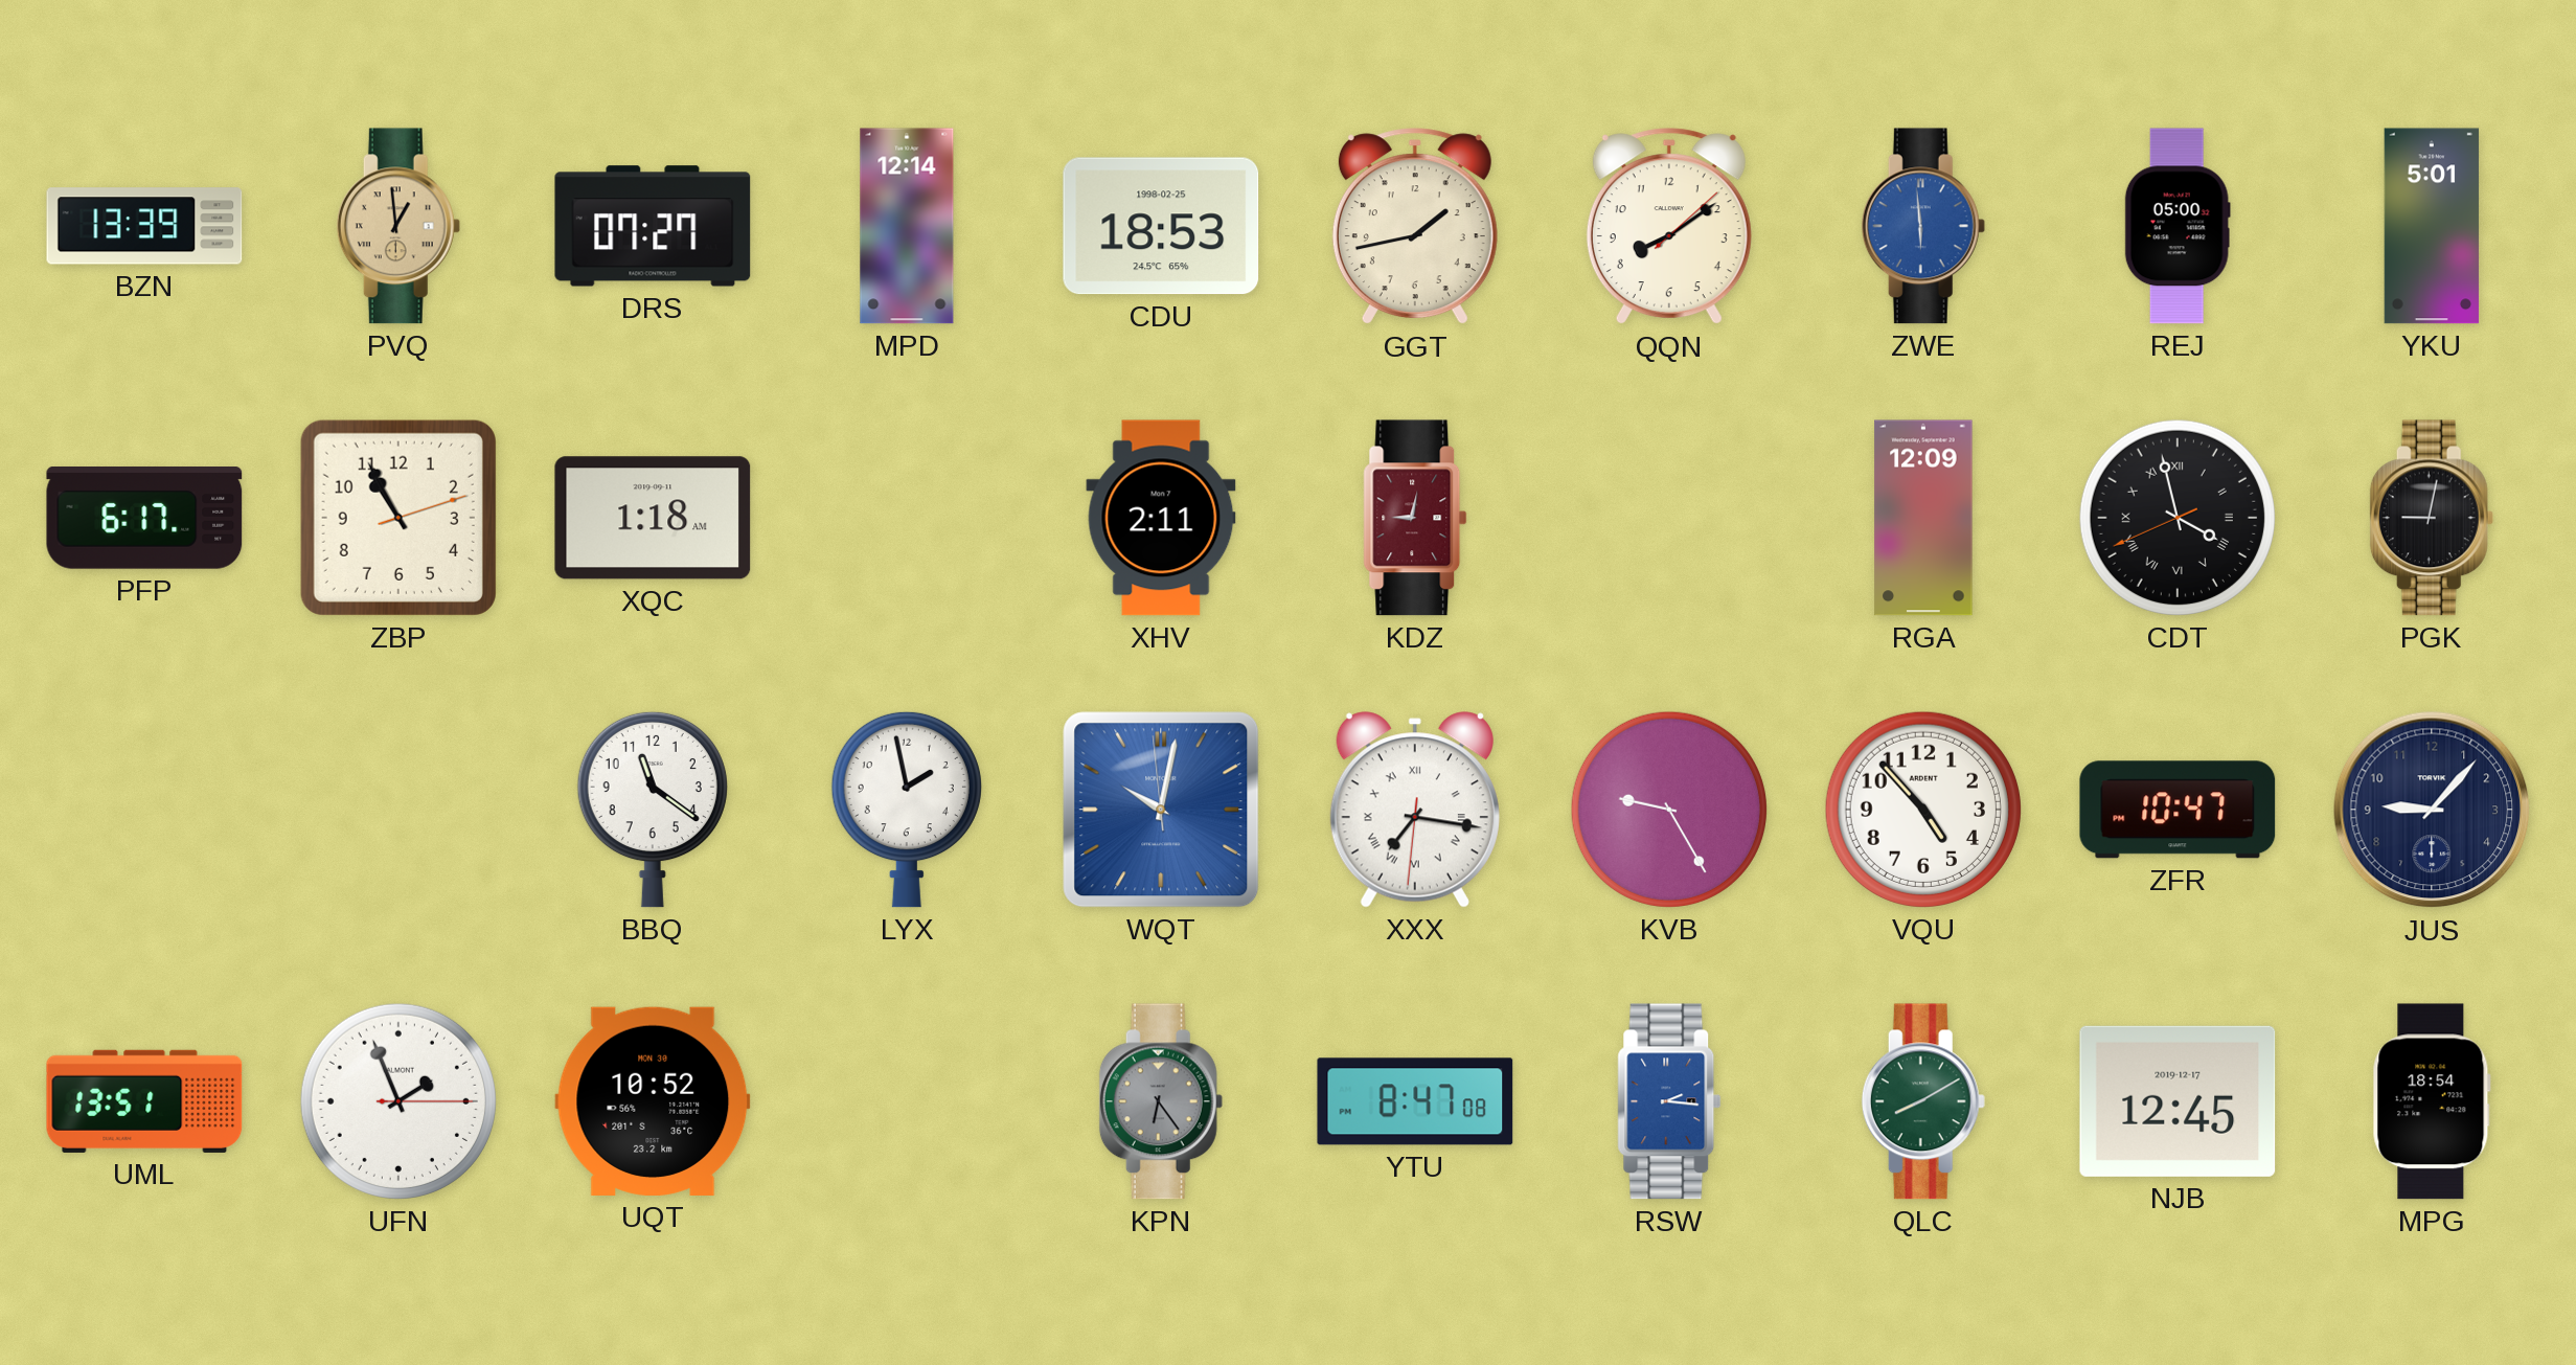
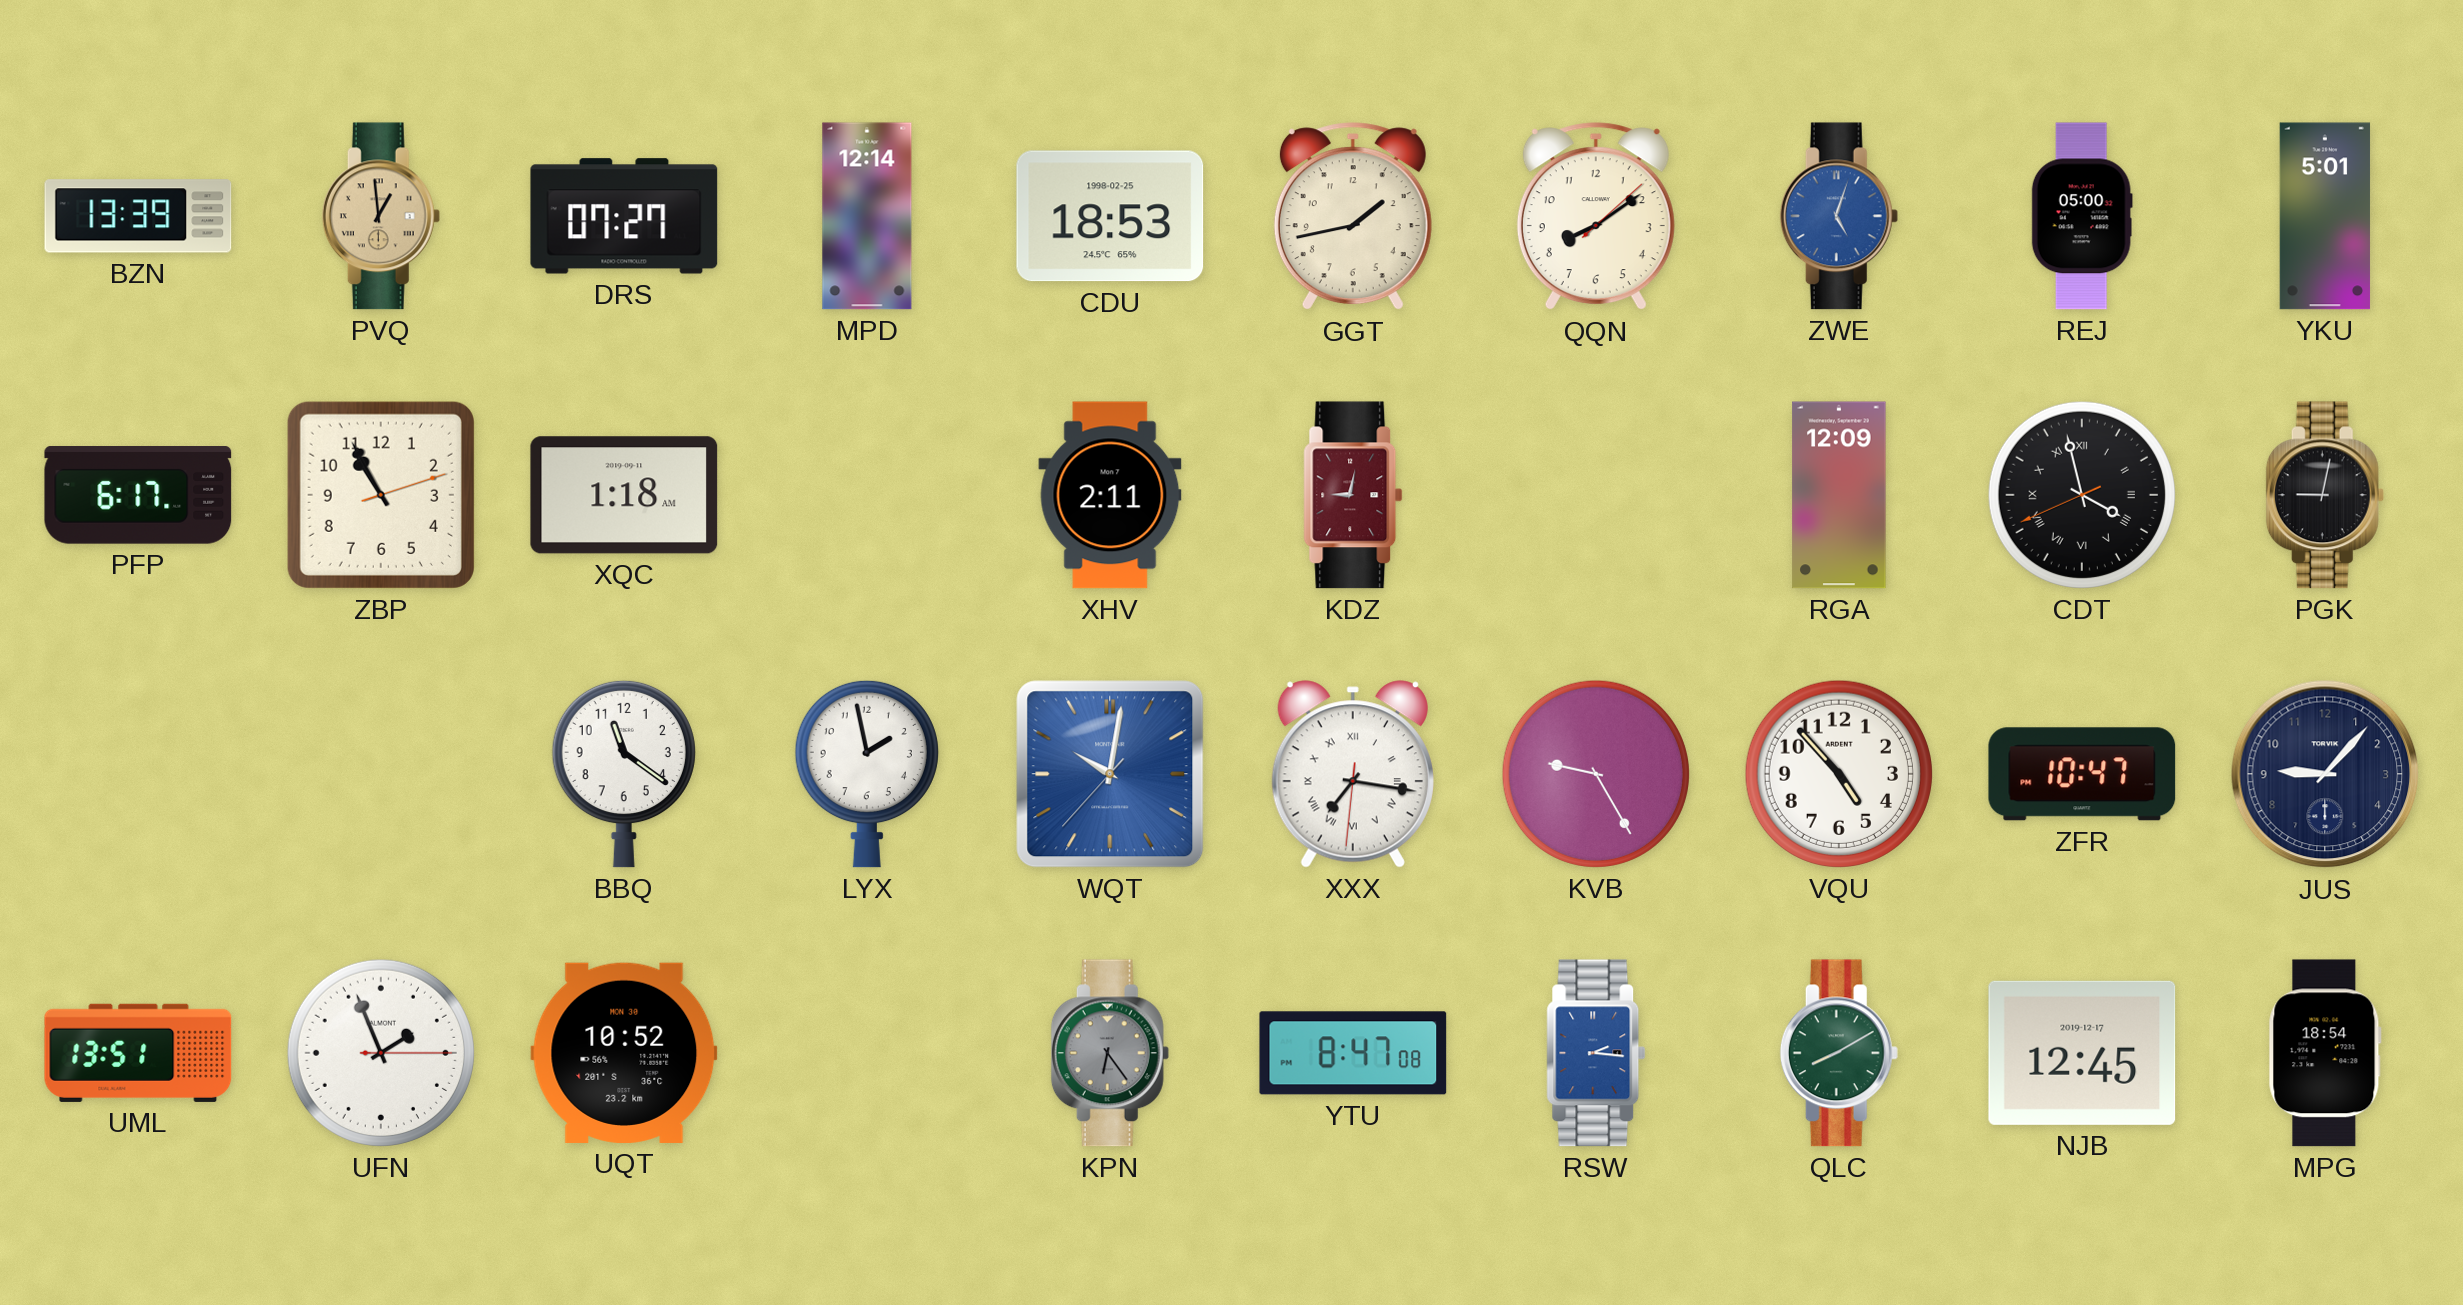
ZWE: 5:59 -> 5:03 (1839, 216)
WQT: 10:01:59 -> 10:01:37 (1110, 774)
